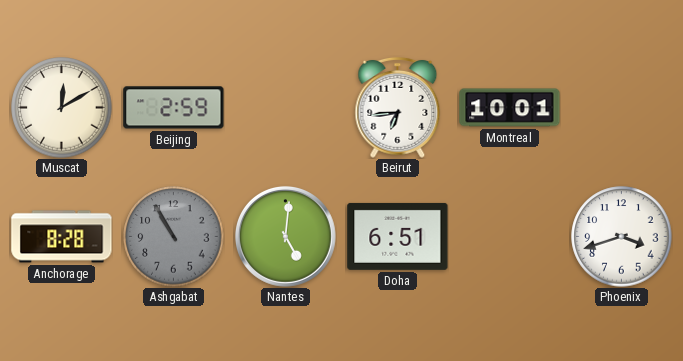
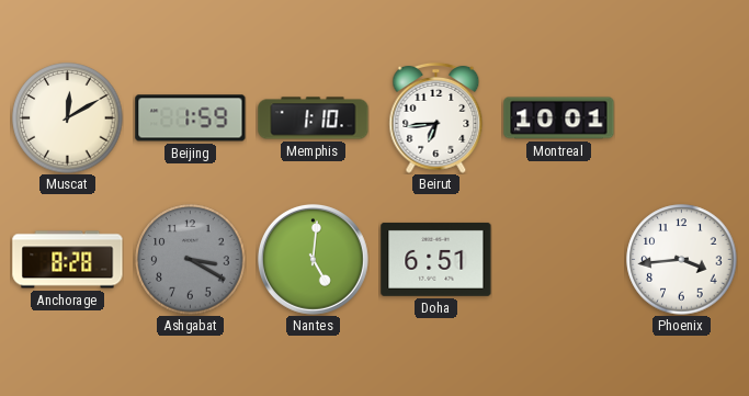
Beijing: 2:59 -> 1:59 (191, 118)
Memphis: none -> 1:10 (314, 118)
Ashgabat: 10:55 -> 3:20 (191, 260)
Phoenix: 3:42 -> 3:44 (682, 260)
